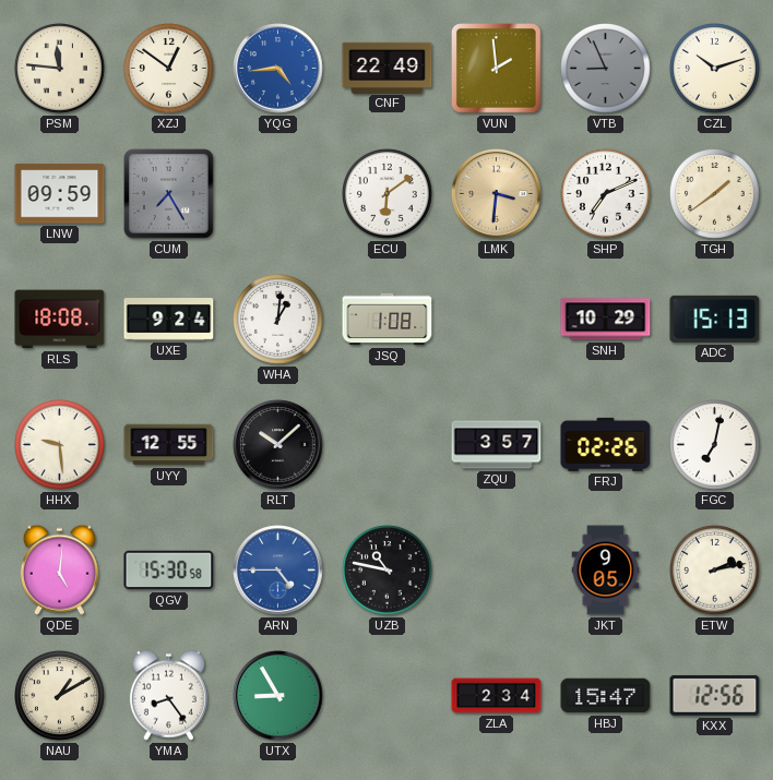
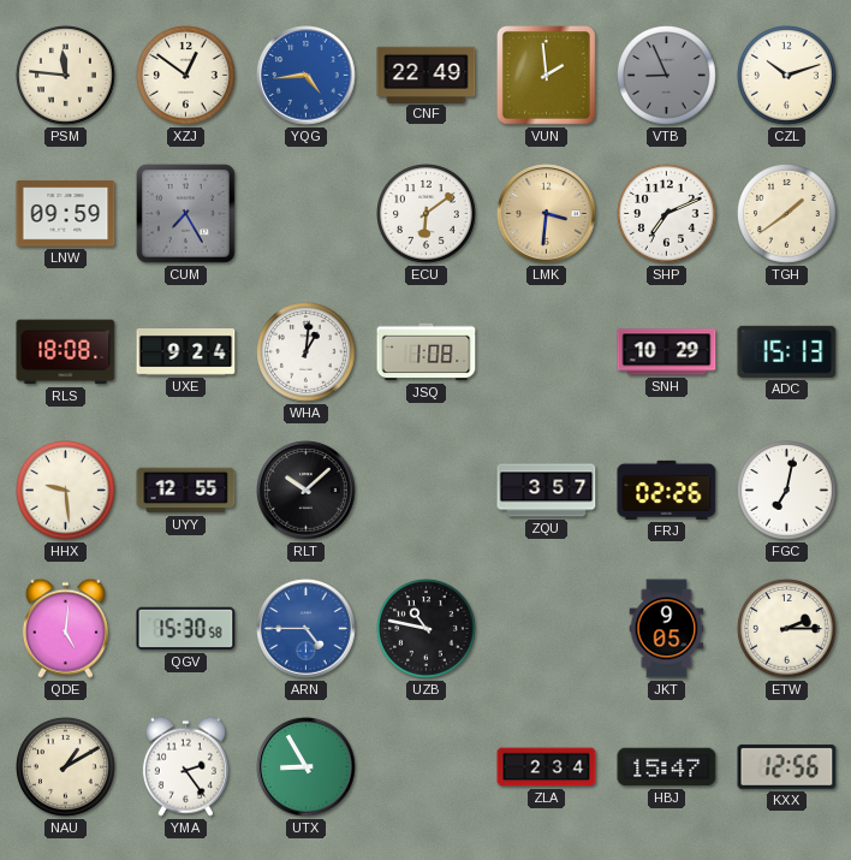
ETW: 2:13 -> 2:15 (787, 629)
YMA: 8:24 -> 2:24 (185, 766)
